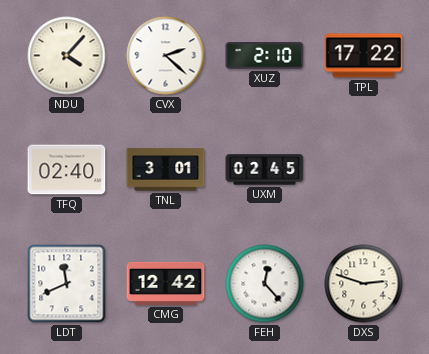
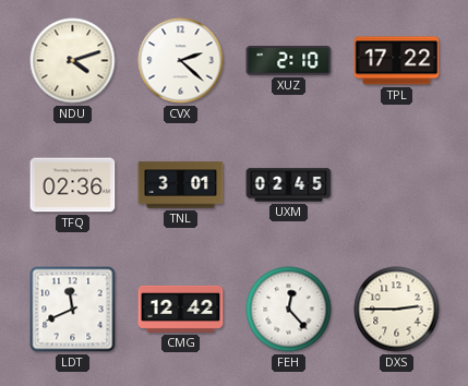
NDU: 4:07 -> 4:12 (73, 61)
TFQ: 02:40 -> 02:36 (73, 185)
DXS: 2:48 -> 2:45 (397, 310)
